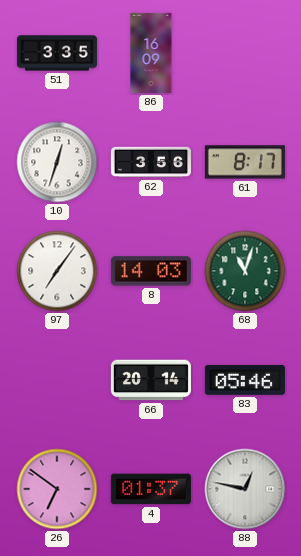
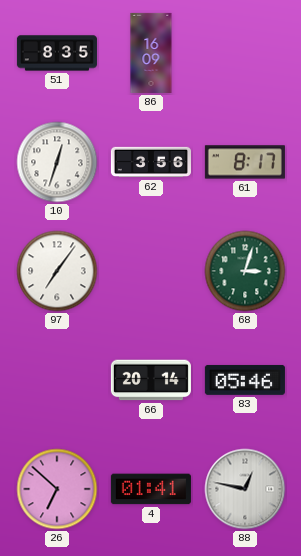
51: 3:35 -> 8:35 (57, 53)
8: 14:03 -> none (151, 271)
68: 11:03 -> 3:03 (245, 271)
26: 6:51 -> 6:52 (57, 489)
4: 01:37 -> 01:41 (151, 489)
